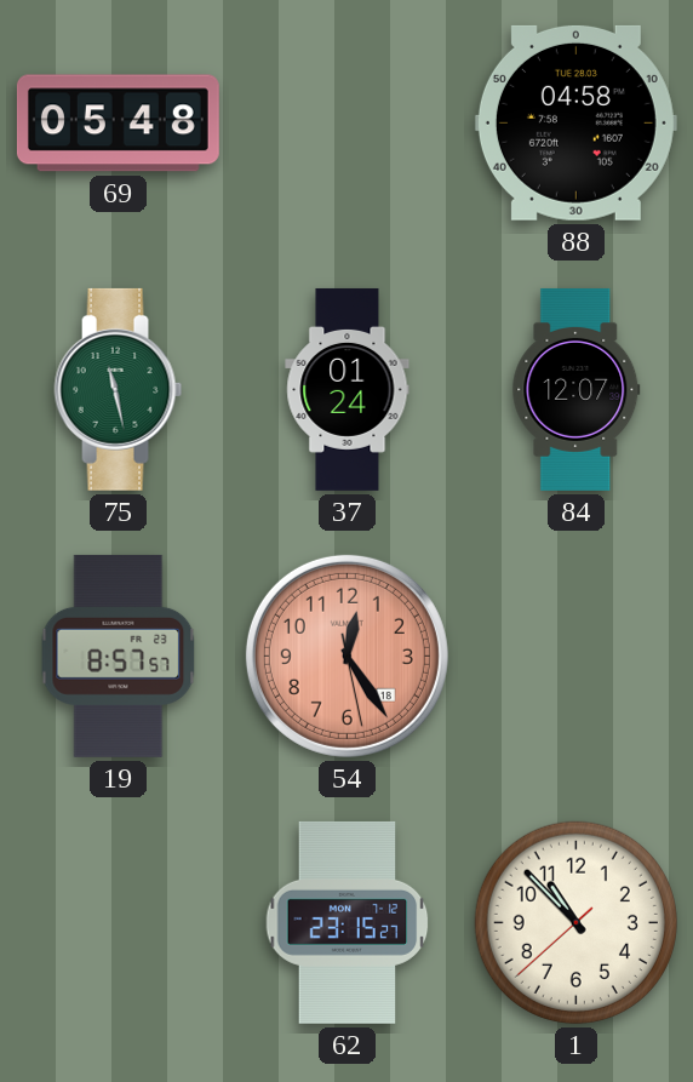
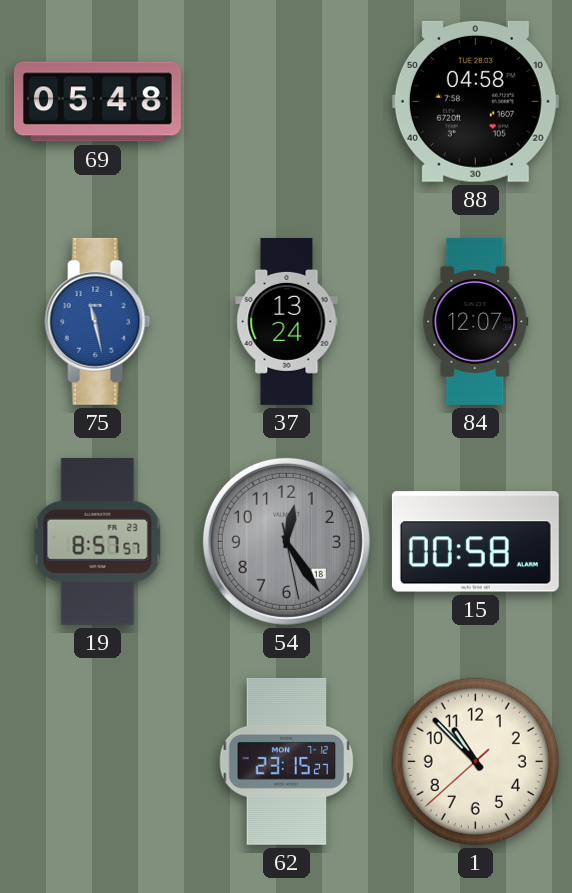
75 dial: green -> blue (98, 321)
37: 01:24 -> 13:24 (287, 321)
54 dial: salmon -> grey (286, 541)
15: none -> 00:58 (475, 542)
